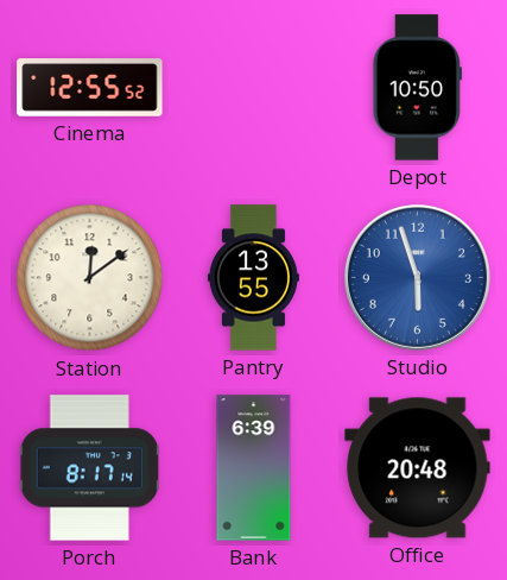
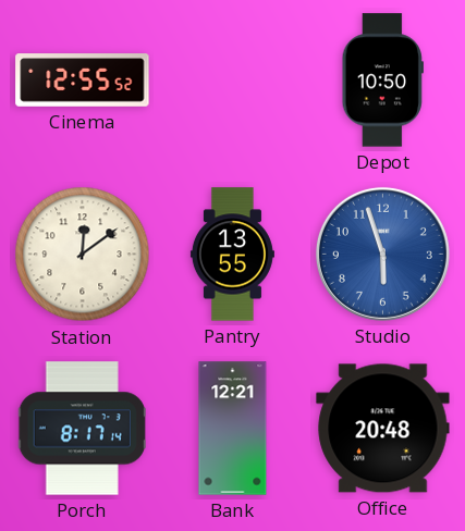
Bank: 6:39 -> 12:21 (233, 429)
